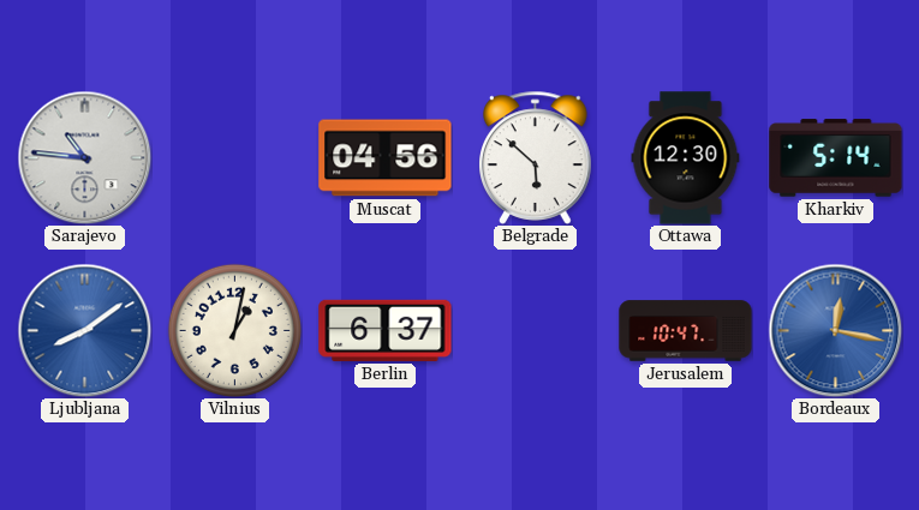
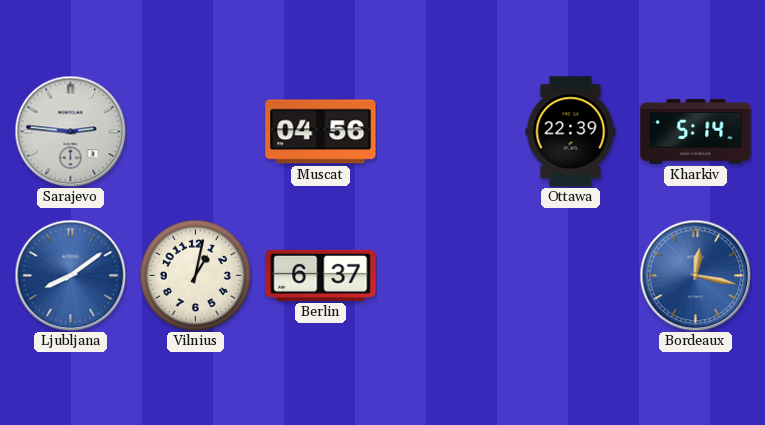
Sarajevo: 10:46 -> 2:46 (70, 131)
Belgrade: 5:52 -> none (536, 157)
Ottawa: 12:30 -> 22:39 (571, 132)
Jerusalem: 10:47 -> none (686, 331)
